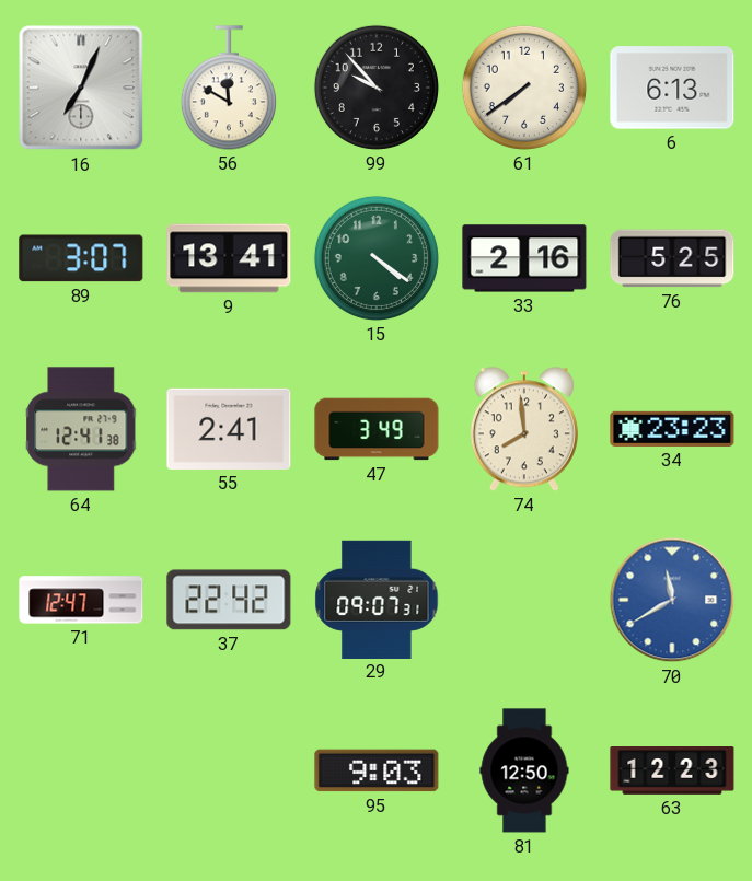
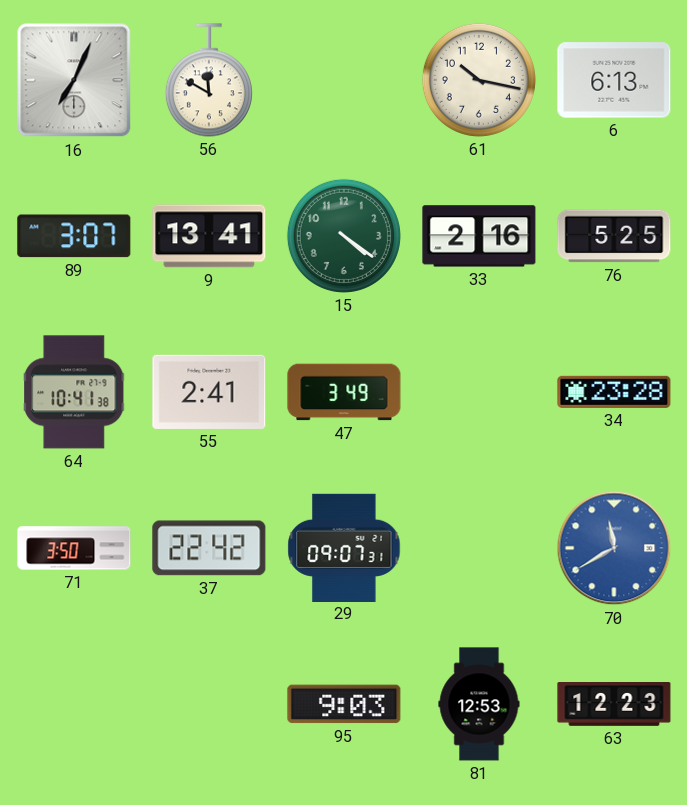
99: 9:53 -> none (377, 88)
61: 7:39 -> 10:17 (479, 80)
64: 12:41 -> 10:41 (75, 392)
74: 7:59 -> none (524, 429)
34: 23:23 -> 23:28 (614, 392)
71: 12:47 -> 3:50 (74, 548)
81: 12:50 -> 12:53 (479, 704)
